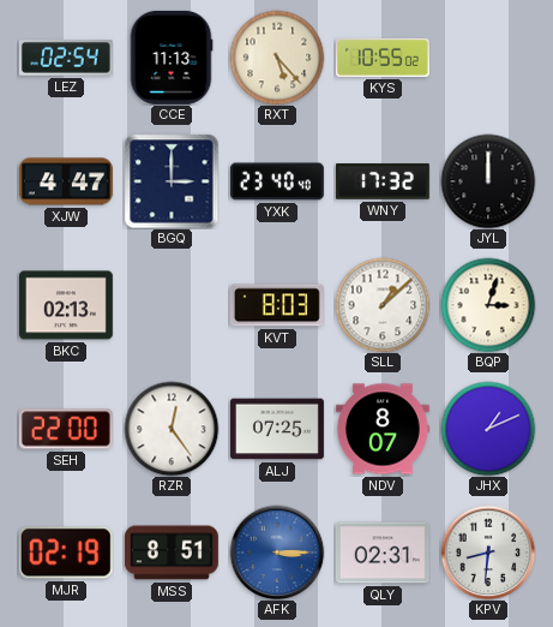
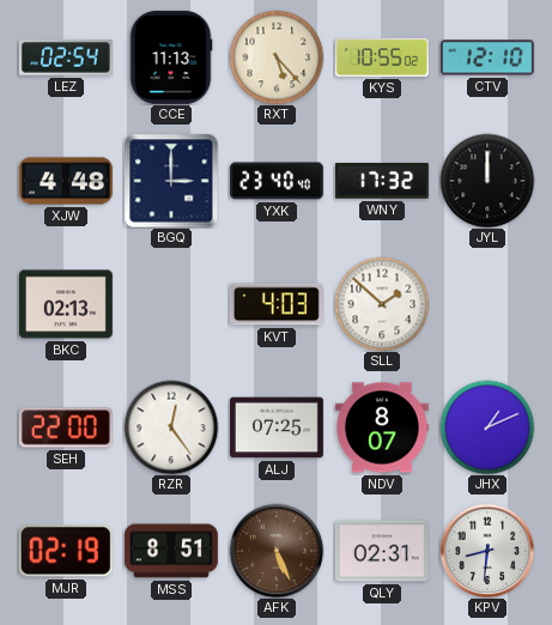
CTV: none -> 12:10 (487, 57)
XJW: 4:47 -> 4:48 (66, 181)
KVT: 8:03 -> 4:03 (277, 304)
SLL: 1:08 -> 1:52 (382, 304)
BQP: 3:03 -> none (488, 305)
AFK: 3:15 -> 5:26 (277, 551)
AFK dial: blue -> brown (277, 551)
